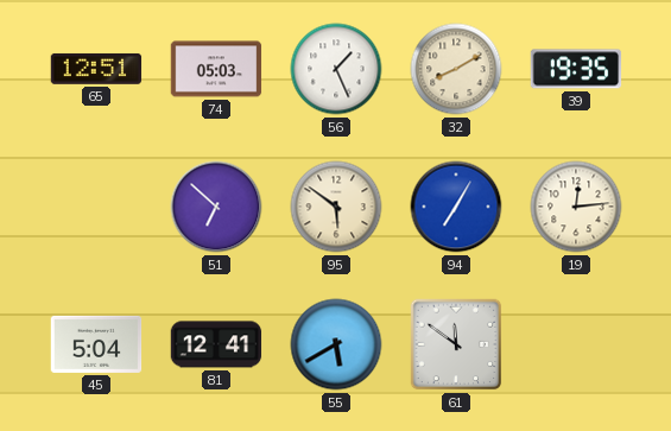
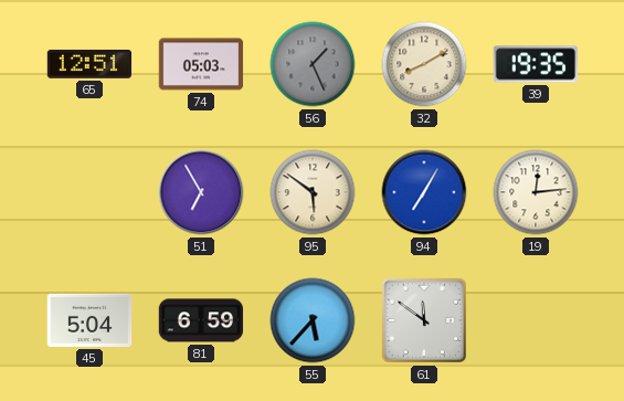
56 dial: white -> grey (313, 64)
51: 6:52 -> 6:55 (201, 192)
81: 12:41 -> 6:59 (201, 320)
55: 5:40 -> 5:37 (313, 320)
